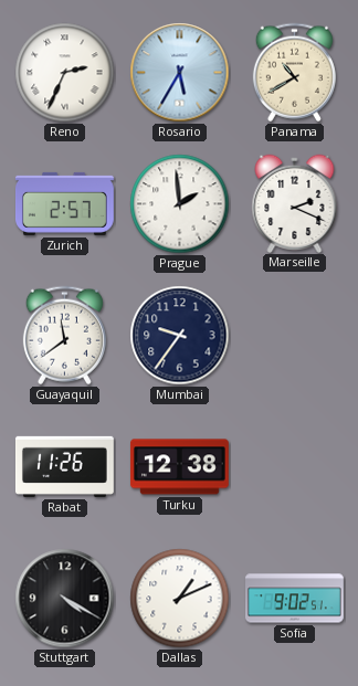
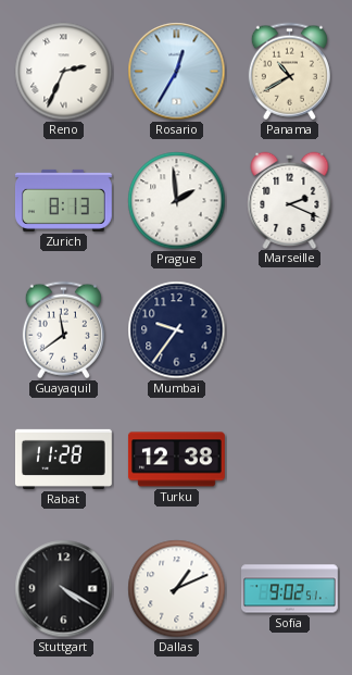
Rosario: 5:35 -> 12:35 (177, 72)
Zurich: 2:57 -> 8:13 (63, 200)
Rabat: 11:26 -> 11:28 (63, 459)
